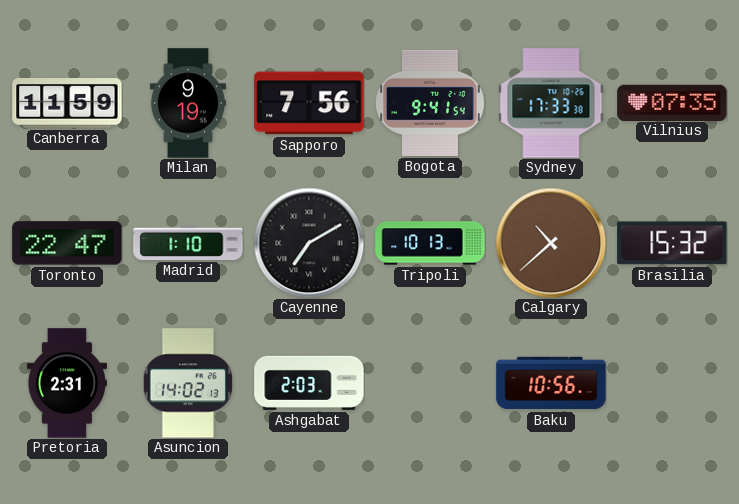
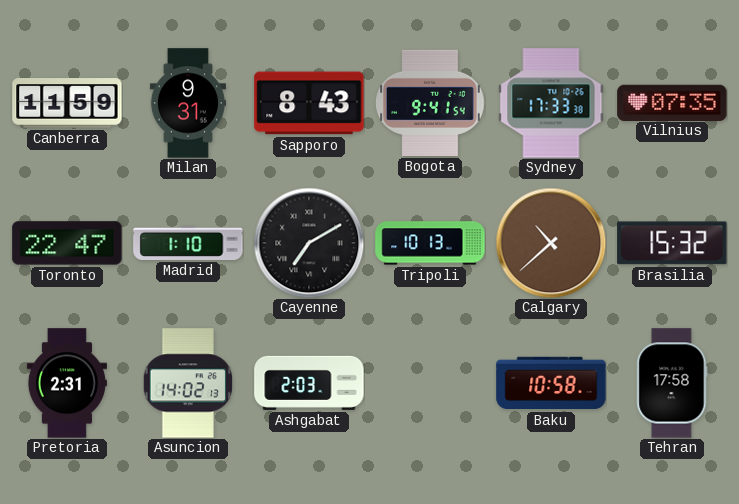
Milan: 9:19 -> 9:31 (188, 103)
Sapporo: 7:56 -> 8:43 (309, 103)
Baku: 10:56 -> 10:58 (551, 383)
Tehran: none -> 17:58 (672, 383)
